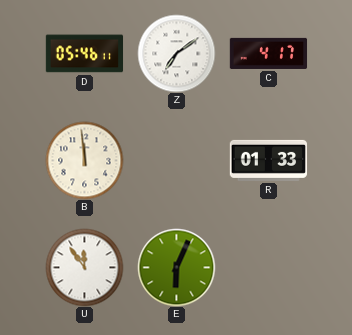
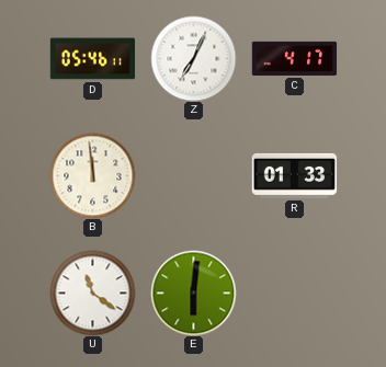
Z: 7:09 -> 7:04 (193, 58)
U: 11:54 -> 11:21 (92, 293)
E: 6:04 -> 6:01 (193, 293)
